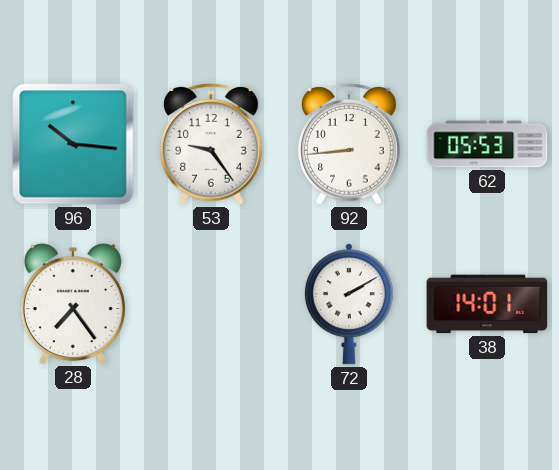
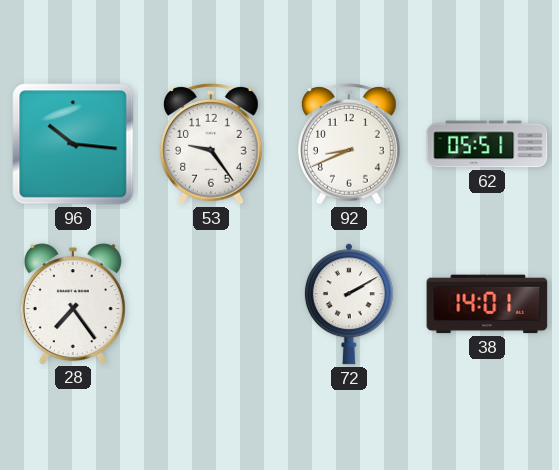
92: 8:44 -> 8:41 (350, 144)
62: 05:53 -> 05:51 (487, 144)
